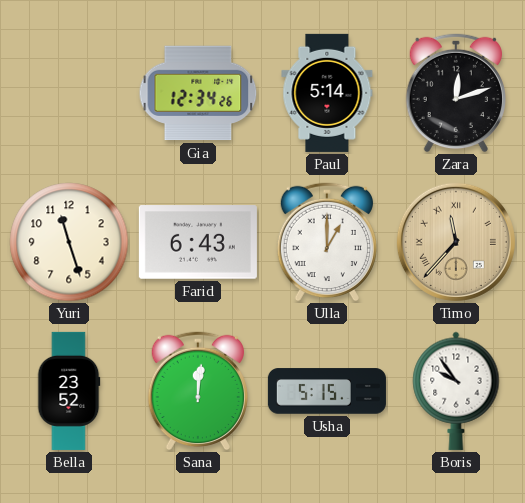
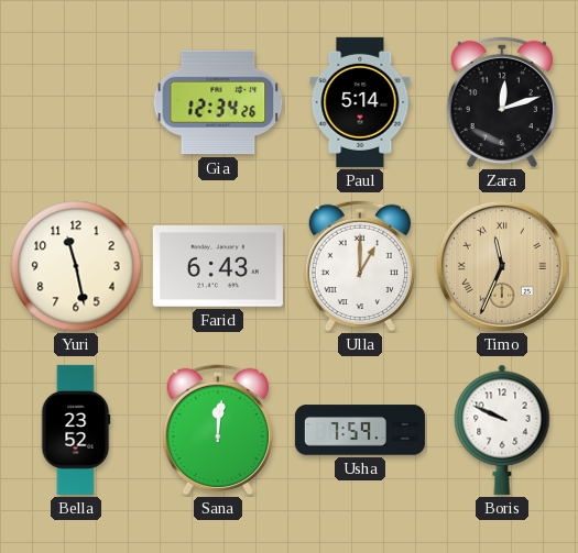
Yuri: 11:27 -> 11:28 (76, 266)
Timo: 11:37 -> 11:34 (502, 266)
Usha: 5:15 -> 7:59 (360, 430)
Boris: 9:54 -> 9:49 (502, 430)
